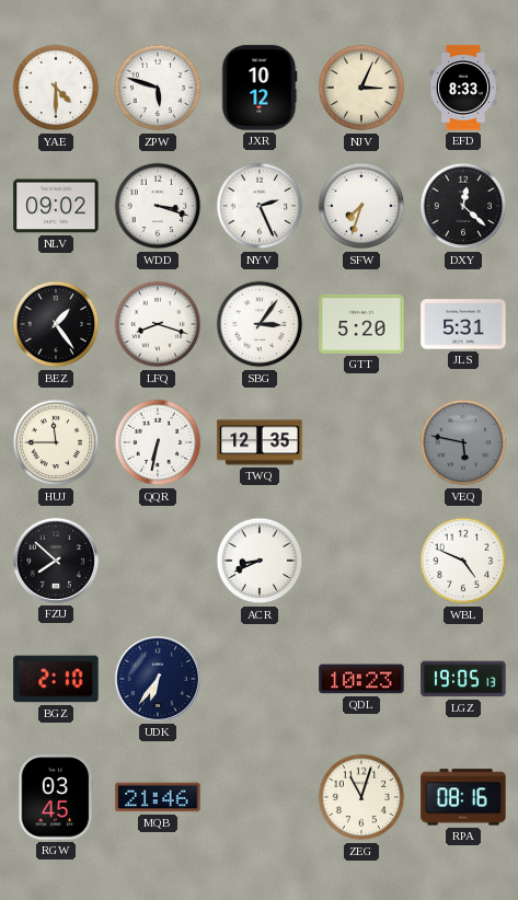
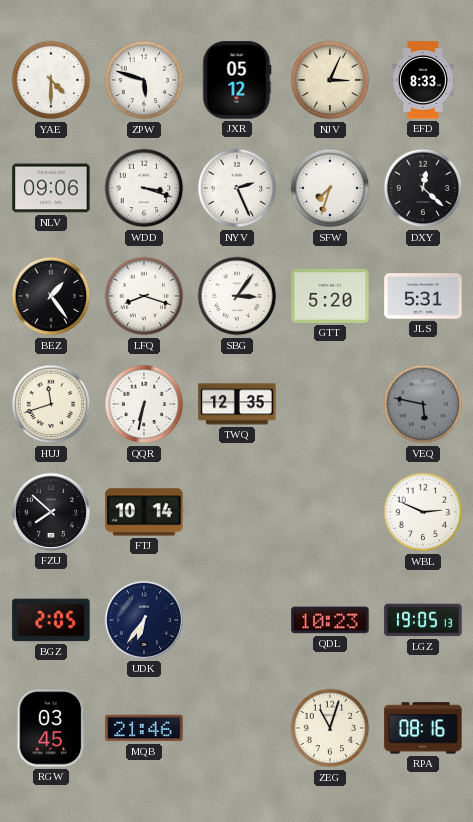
JXR: 10:12 -> 05:12 (237, 80)
NLV: 09:02 -> 09:06 (51, 188)
HUJ: 11:45 -> 11:42 (51, 404)
FTJ: none -> 10:14 (144, 512)
ACR: 8:41 -> none (260, 561)
WBL: 4:49 -> 2:49 (423, 512)
BGZ: 2:10 -> 2:05 (51, 620)
